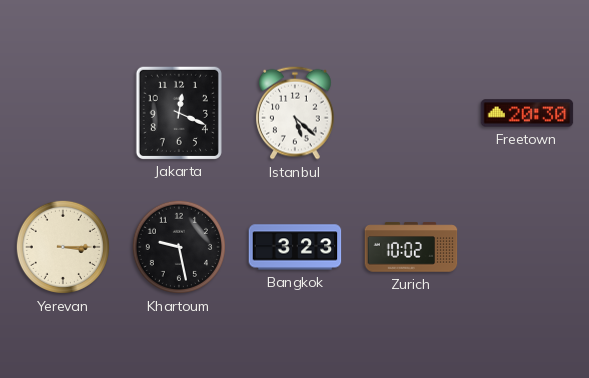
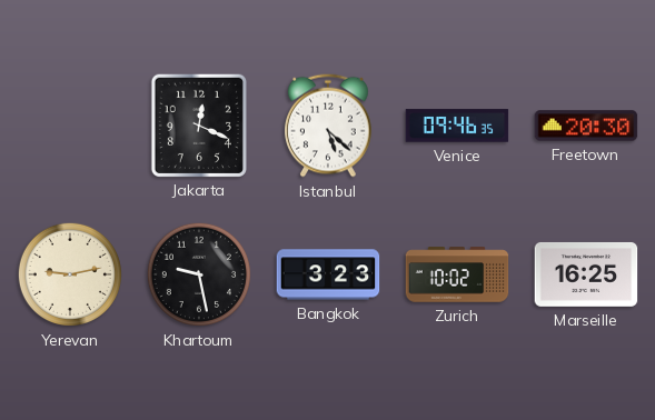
Venice: none -> 09:46 (457, 126)
Yerevan: 3:15 -> 9:13 (70, 274)
Marseille: none -> 16:25 (586, 274)
